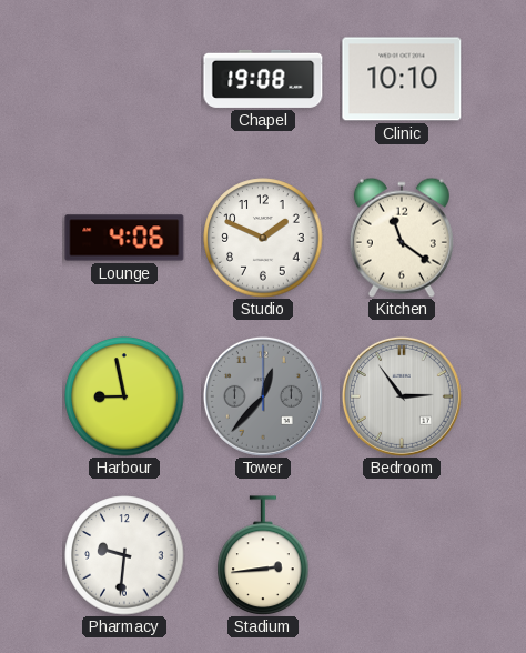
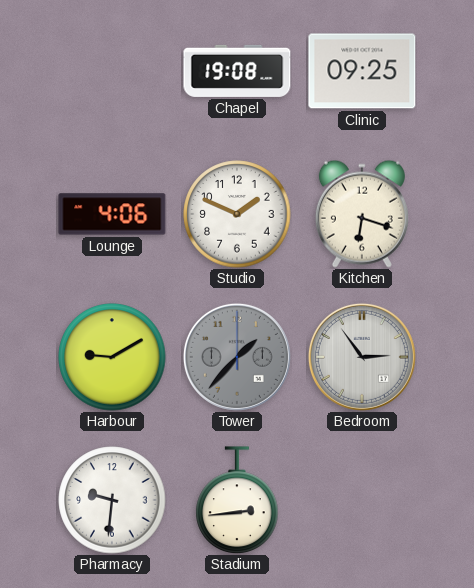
Clinic: 10:10 -> 09:25 (362, 71)
Kitchen: 11:21 -> 6:18 (362, 214)
Harbour: 8:58 -> 9:10 (112, 357)
Tower: 12:37 -> 1:37 (237, 357)
